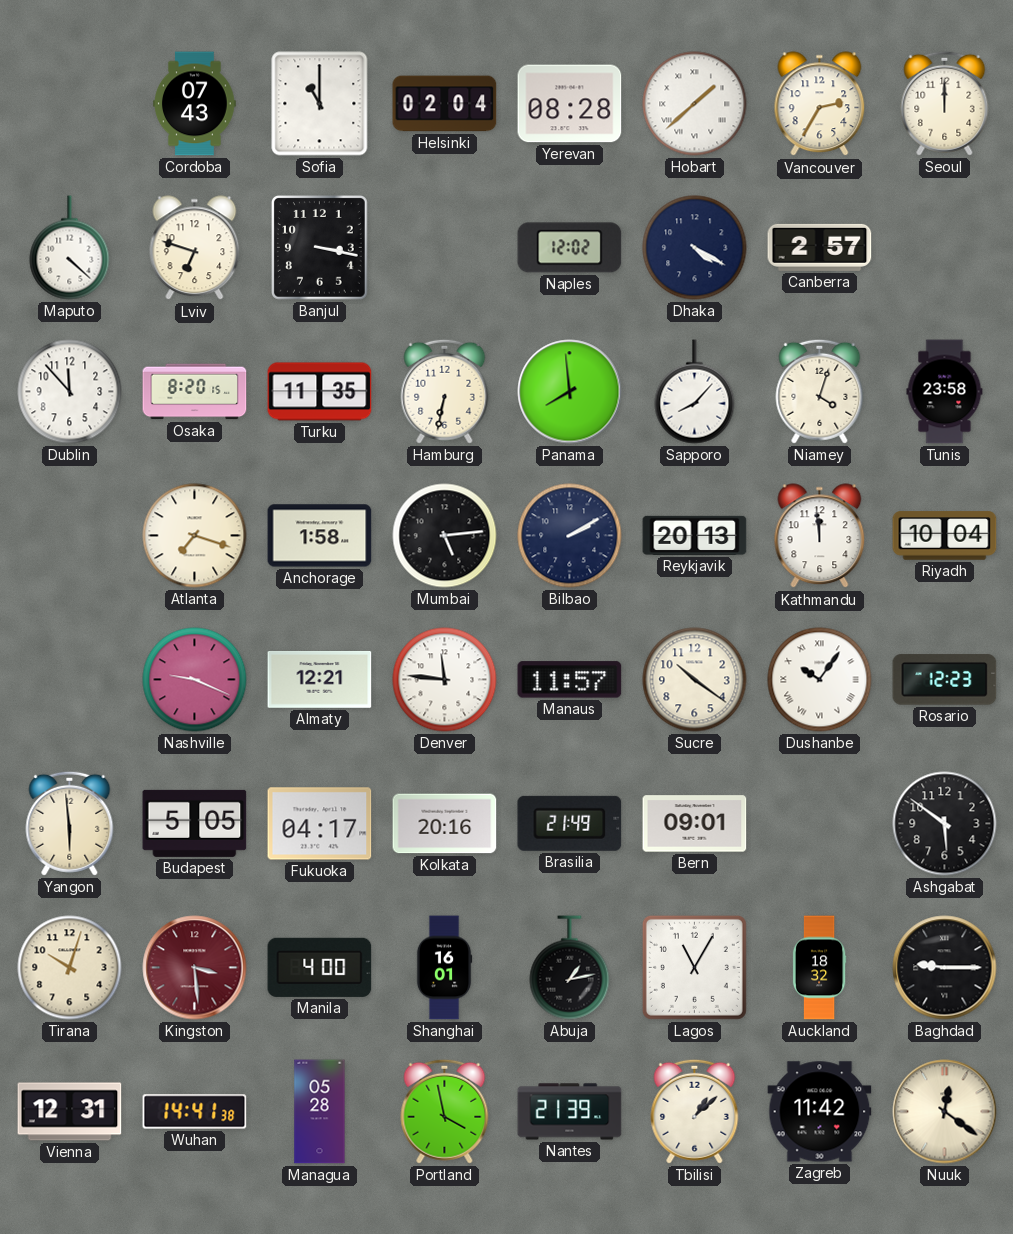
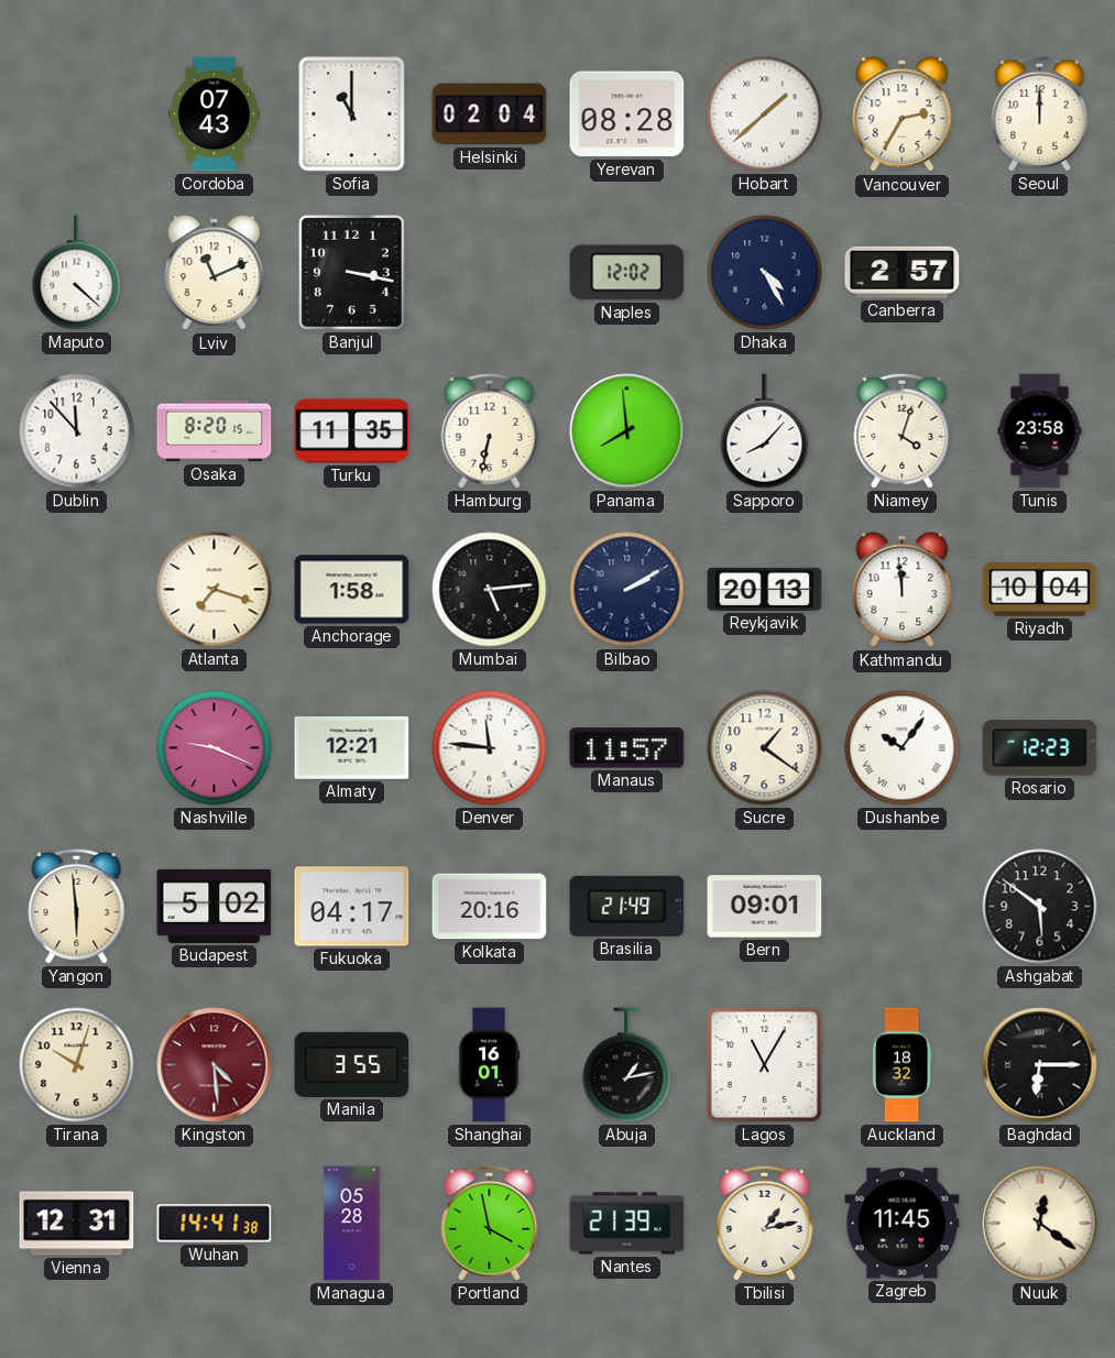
Lviv: 6:48 -> 11:11 (215, 273)
Dhaka: 4:20 -> 4:25 (765, 273)
Sucre: 10:21 -> 1:21 (765, 748)
Budapest: 5:05 -> 5:02 (215, 906)
Kingston: 3:29 -> 4:29 (215, 1065)
Manila: 4:00 -> 3:55 (352, 1064)
Baghdad: 9:15 -> 6:15 (1040, 1065)
Tbilisi: 1:08 -> 1:13 (765, 1223)
Zagreb: 11:42 -> 11:45 (903, 1224)
